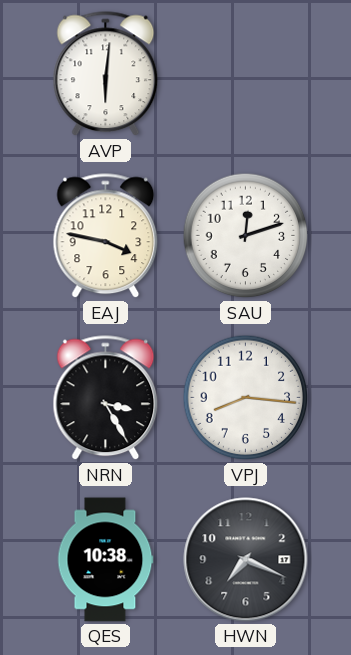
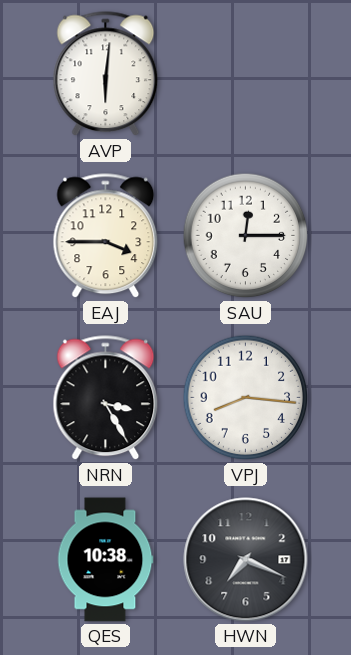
EAJ: 3:47 -> 3:45 (106, 236)
SAU: 12:12 -> 12:15 (246, 236)
